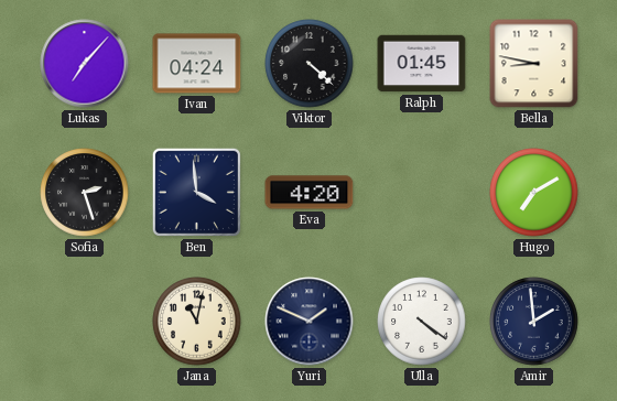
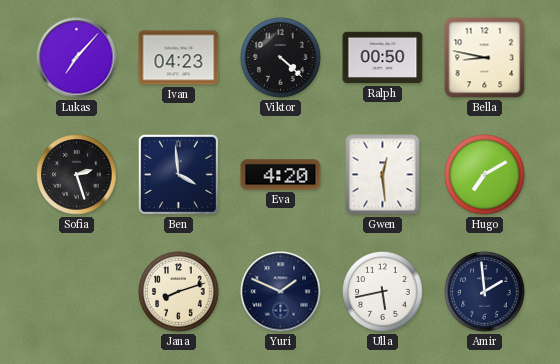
Ivan: 04:24 -> 04:23 (179, 58)
Ralph: 01:45 -> 00:50 (383, 58)
Gwen: none -> 12:29 (383, 175)
Jana: 11:02 -> 8:12 (179, 292)
Ulla: 4:21 -> 5:43 (383, 292)
